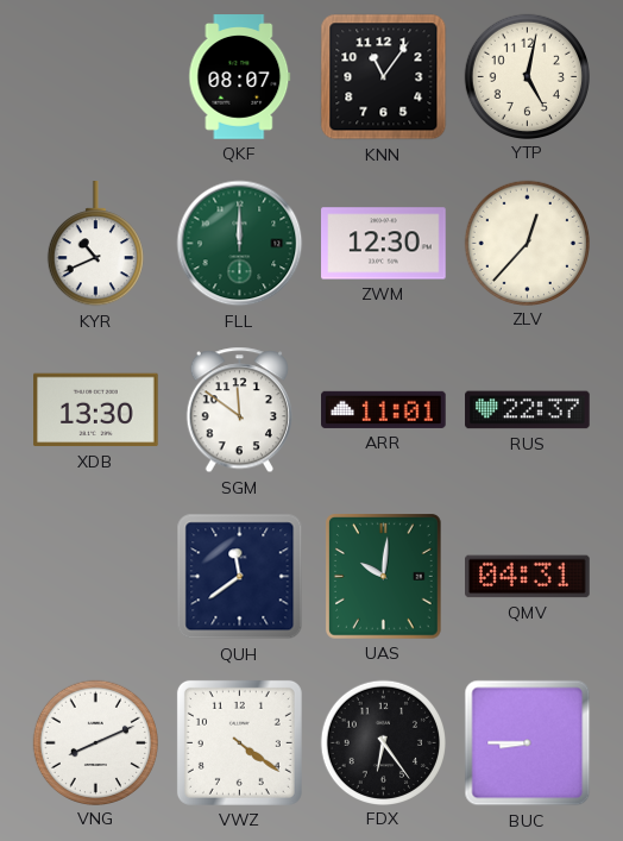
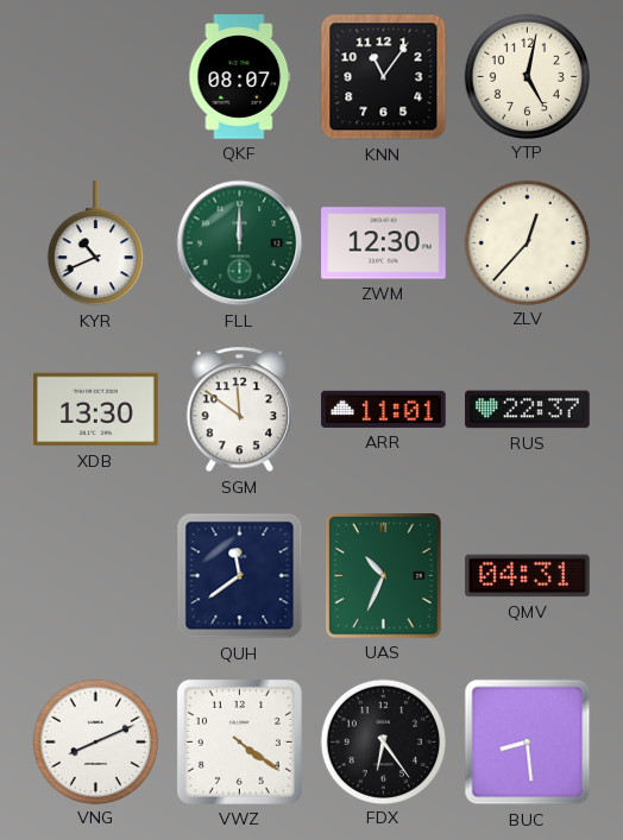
UAS: 10:01 -> 10:34 (383, 576)
BUC: 8:45 -> 8:29 (528, 743)
